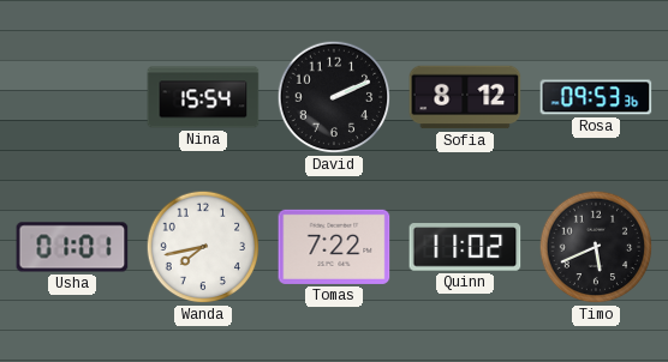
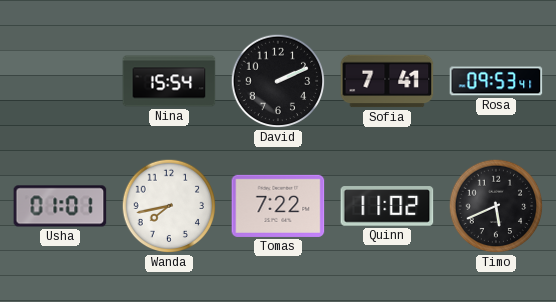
Sofia: 8:12 -> 7:41 (387, 81)
Rosa: 09:53:36 -> 09:53:41 (496, 81)
